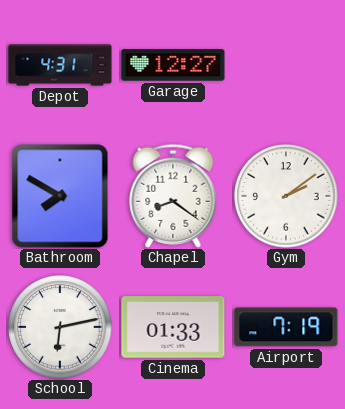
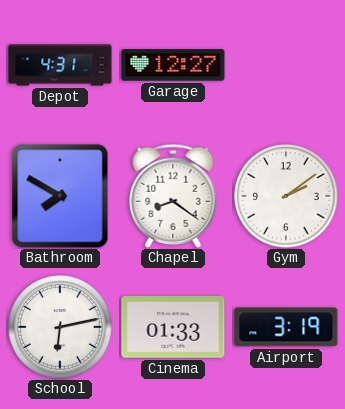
Airport: 7:19 -> 3:19 (286, 327)
